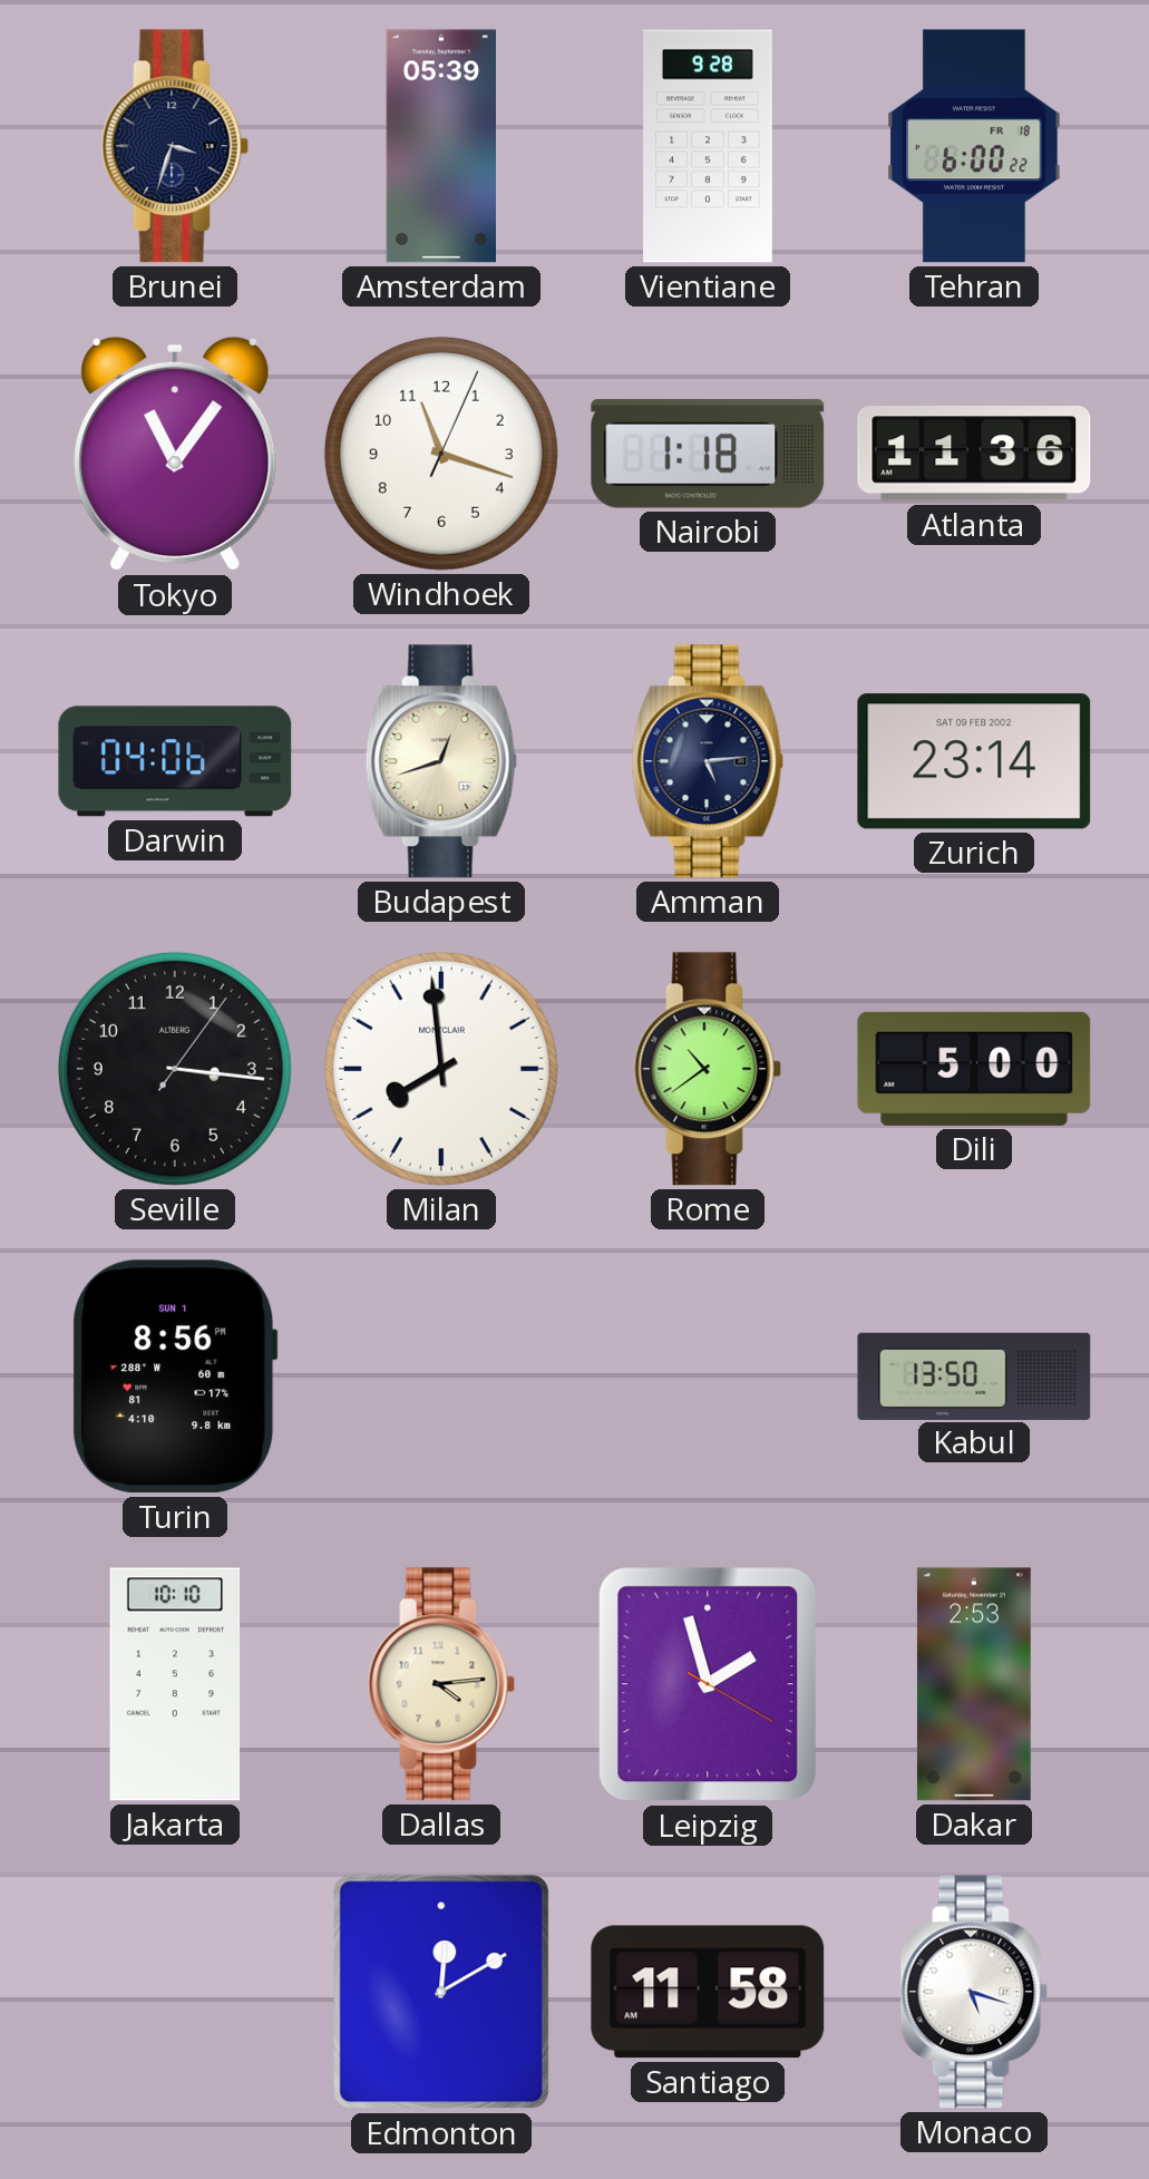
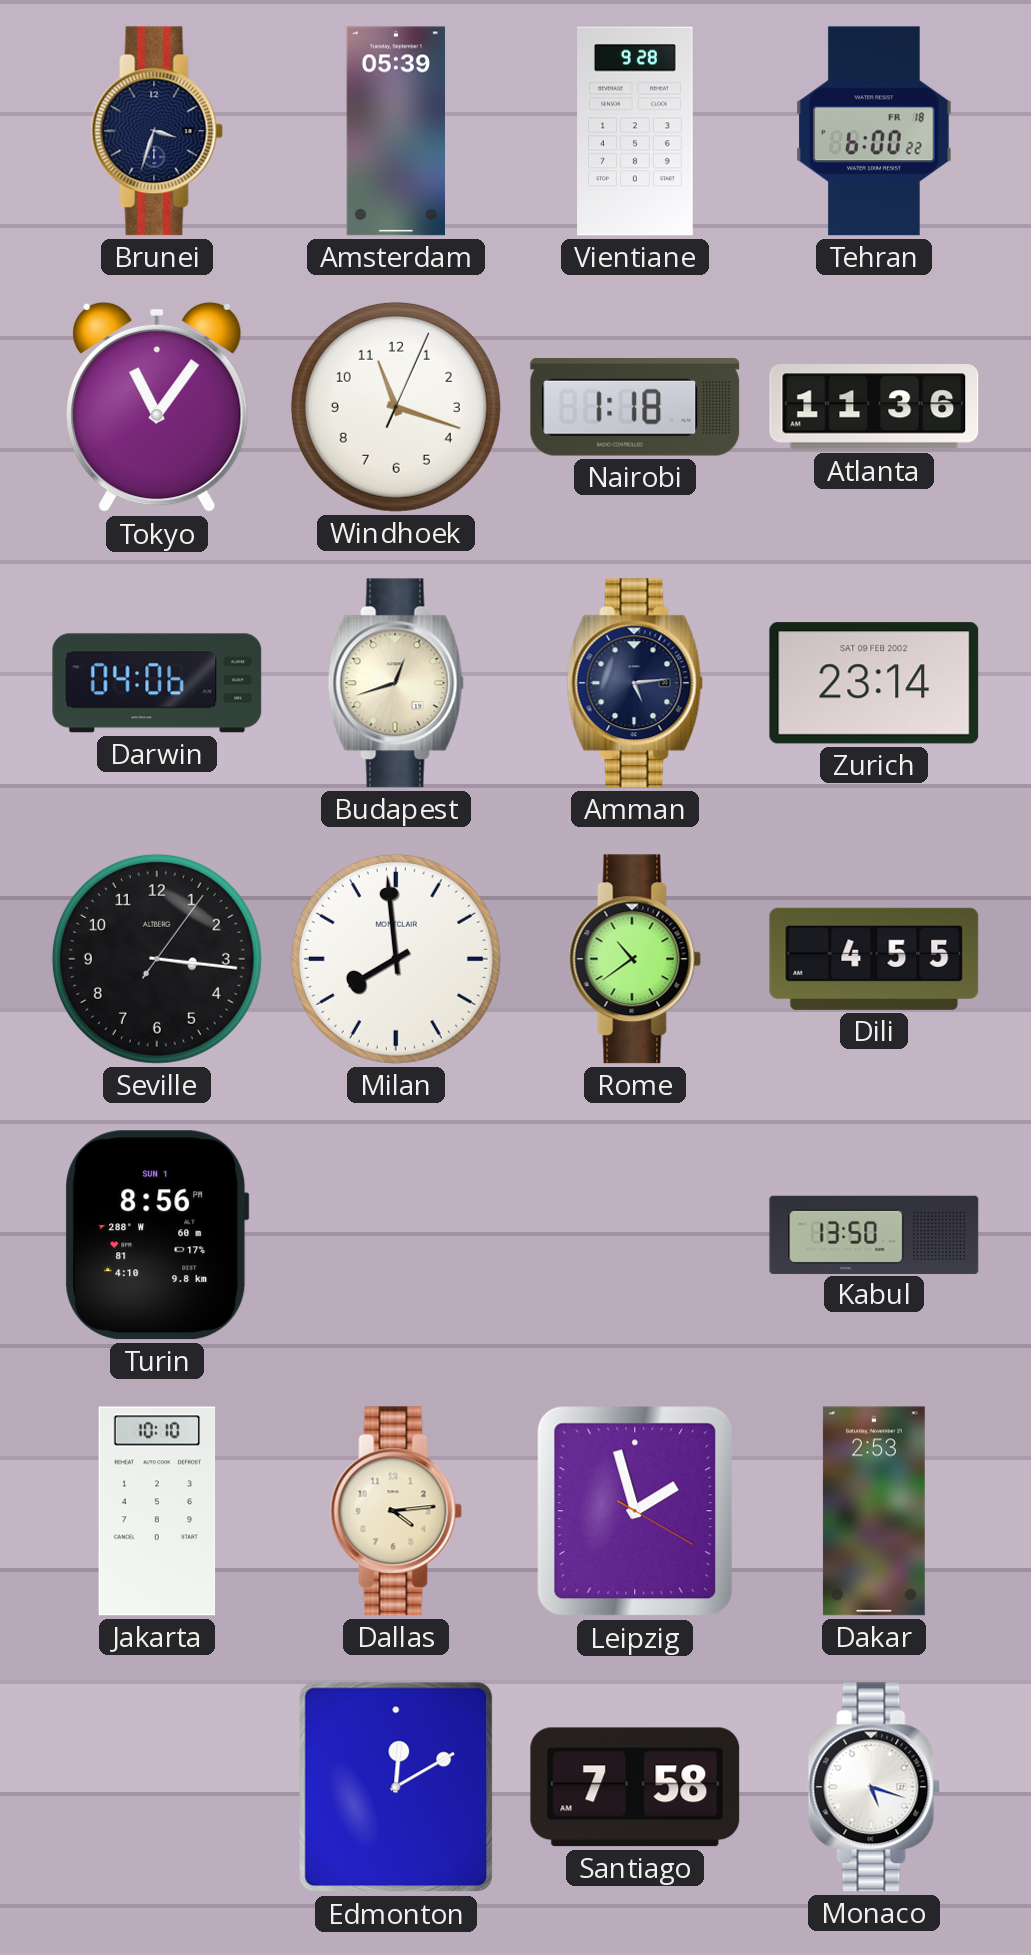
Dili: 5:00 -> 4:55 (874, 959)
Santiago: 11:58 -> 7:58 (635, 1787)
